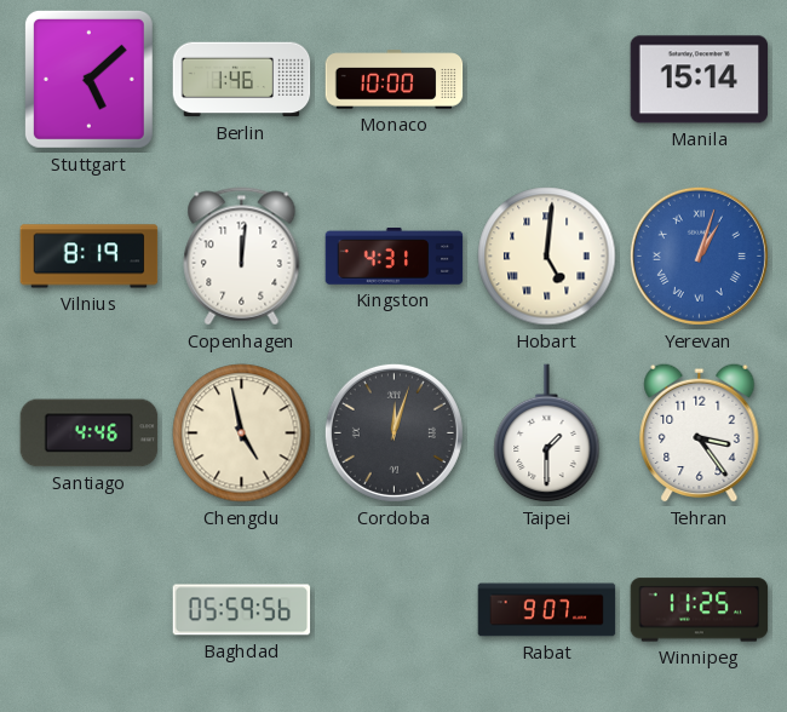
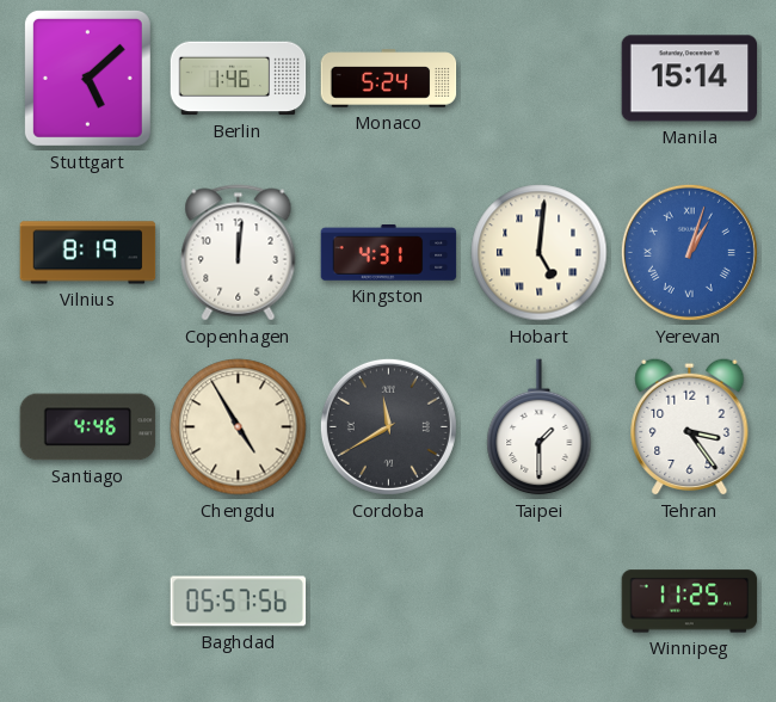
Monaco: 10:00 -> 5:24 (389, 79)
Chengdu: 4:58 -> 4:55 (239, 427)
Cordoba: 12:03 -> 11:40 (388, 426)
Baghdad: 05:59 -> 05:57 (239, 602)
Rabat: 9:07 -> none (547, 610)
